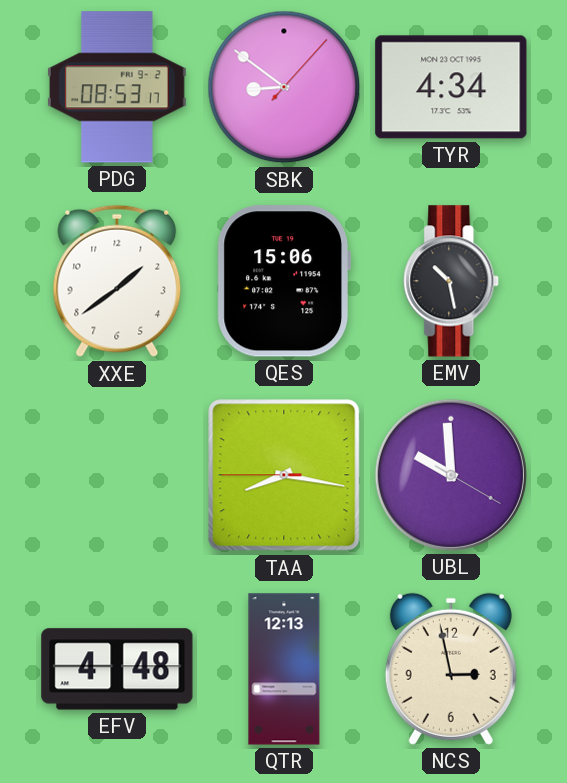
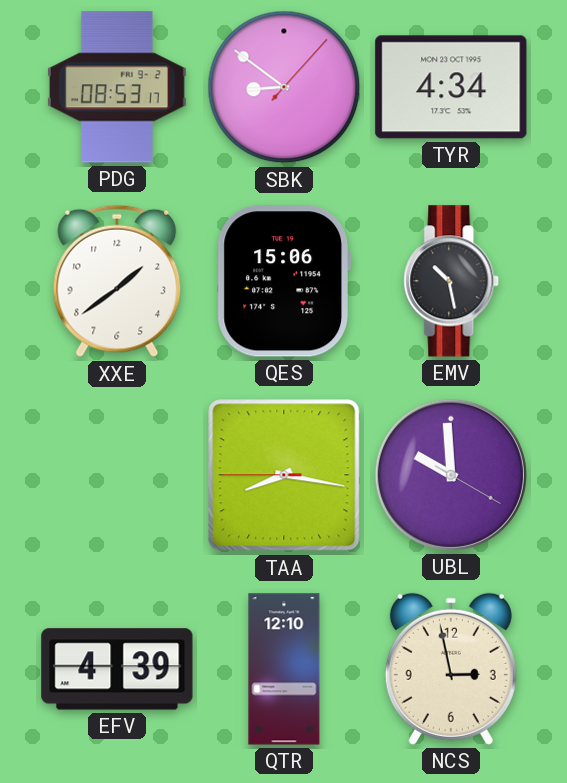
EFV: 4:48 -> 4:39 (117, 669)
QTR: 12:13 -> 12:10 (284, 669)
